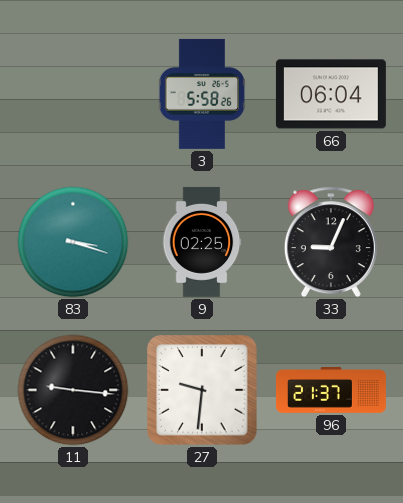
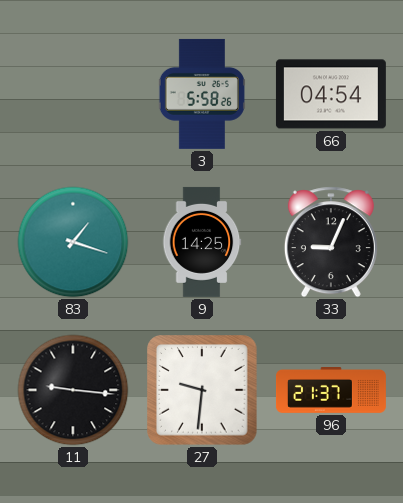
66: 06:04 -> 04:54 (331, 94)
83: 3:18 -> 1:18 (73, 242)
9: 02:25 -> 14:25 (202, 242)
